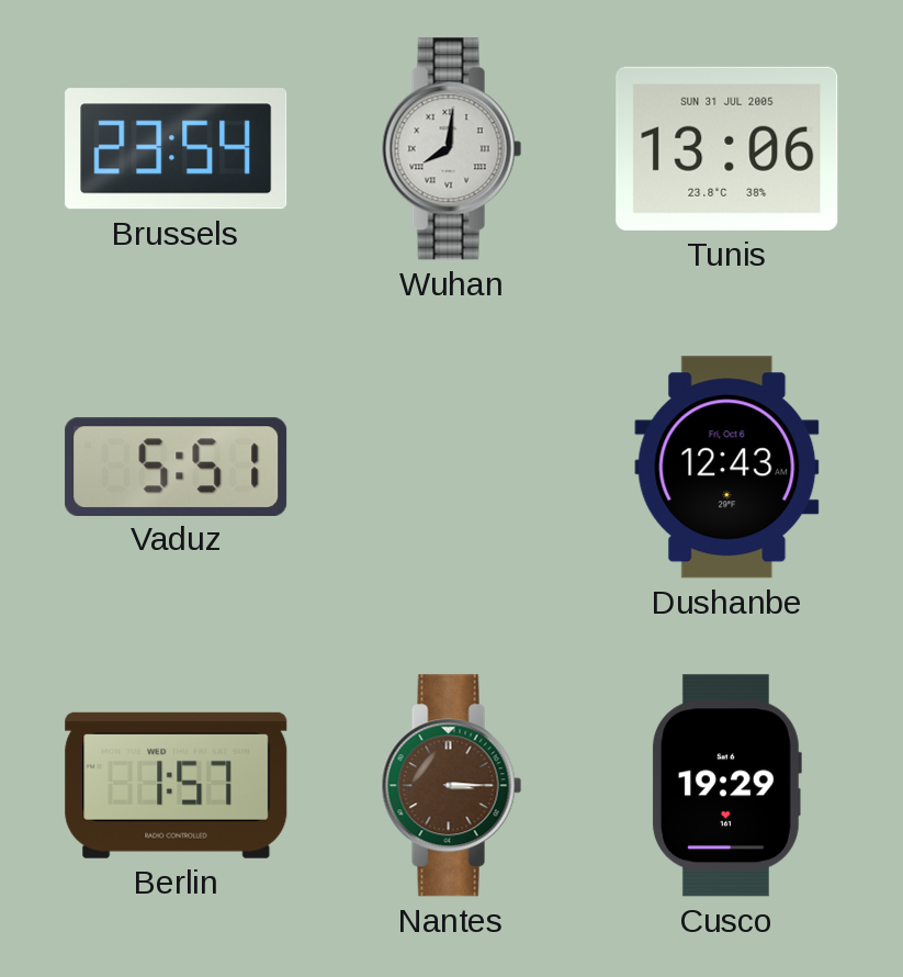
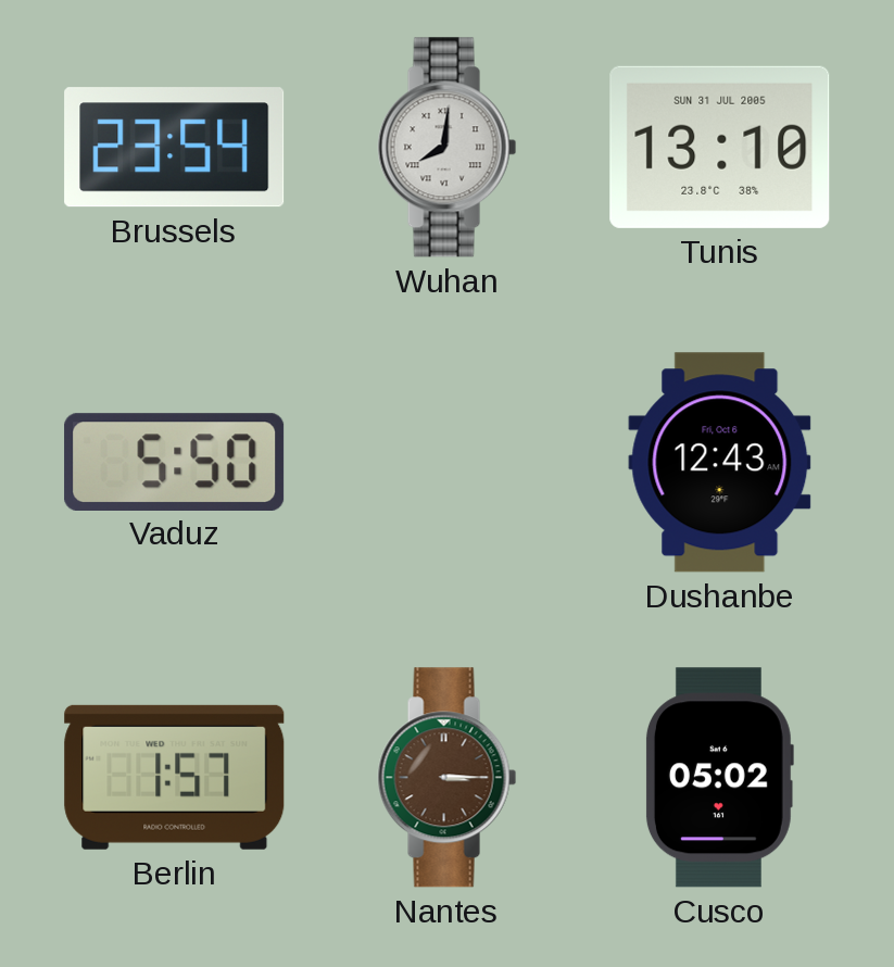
Tunis: 13:06 -> 13:10 (720, 147)
Vaduz: 5:51 -> 5:50 (175, 462)
Cusco: 19:29 -> 05:02 (719, 778)
